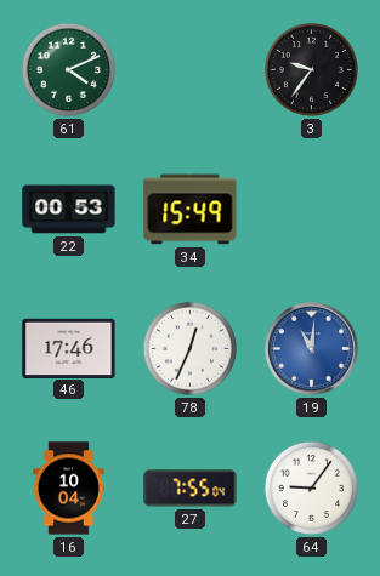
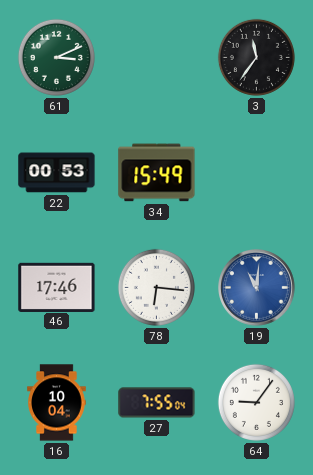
61: 4:11 -> 3:11 (56, 57)
3: 9:36 -> 11:36 (256, 57)
78: 12:34 -> 6:16 (156, 287)
